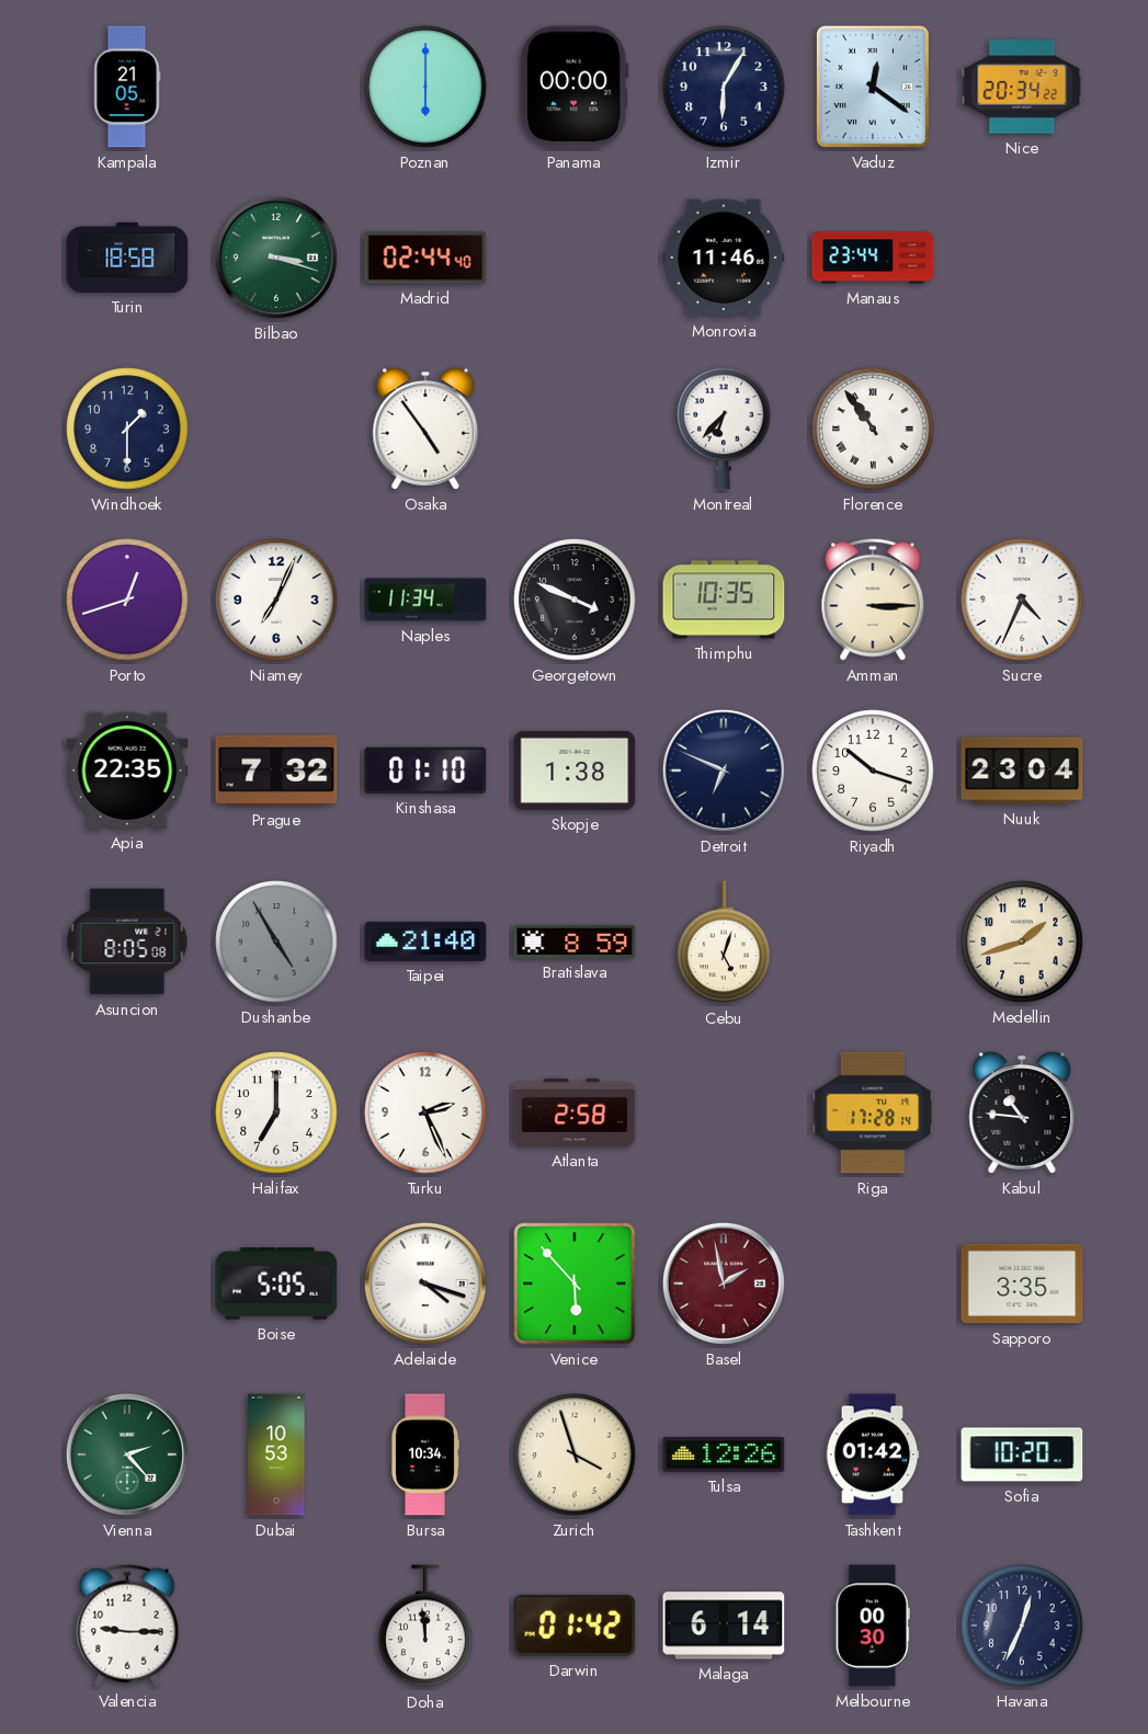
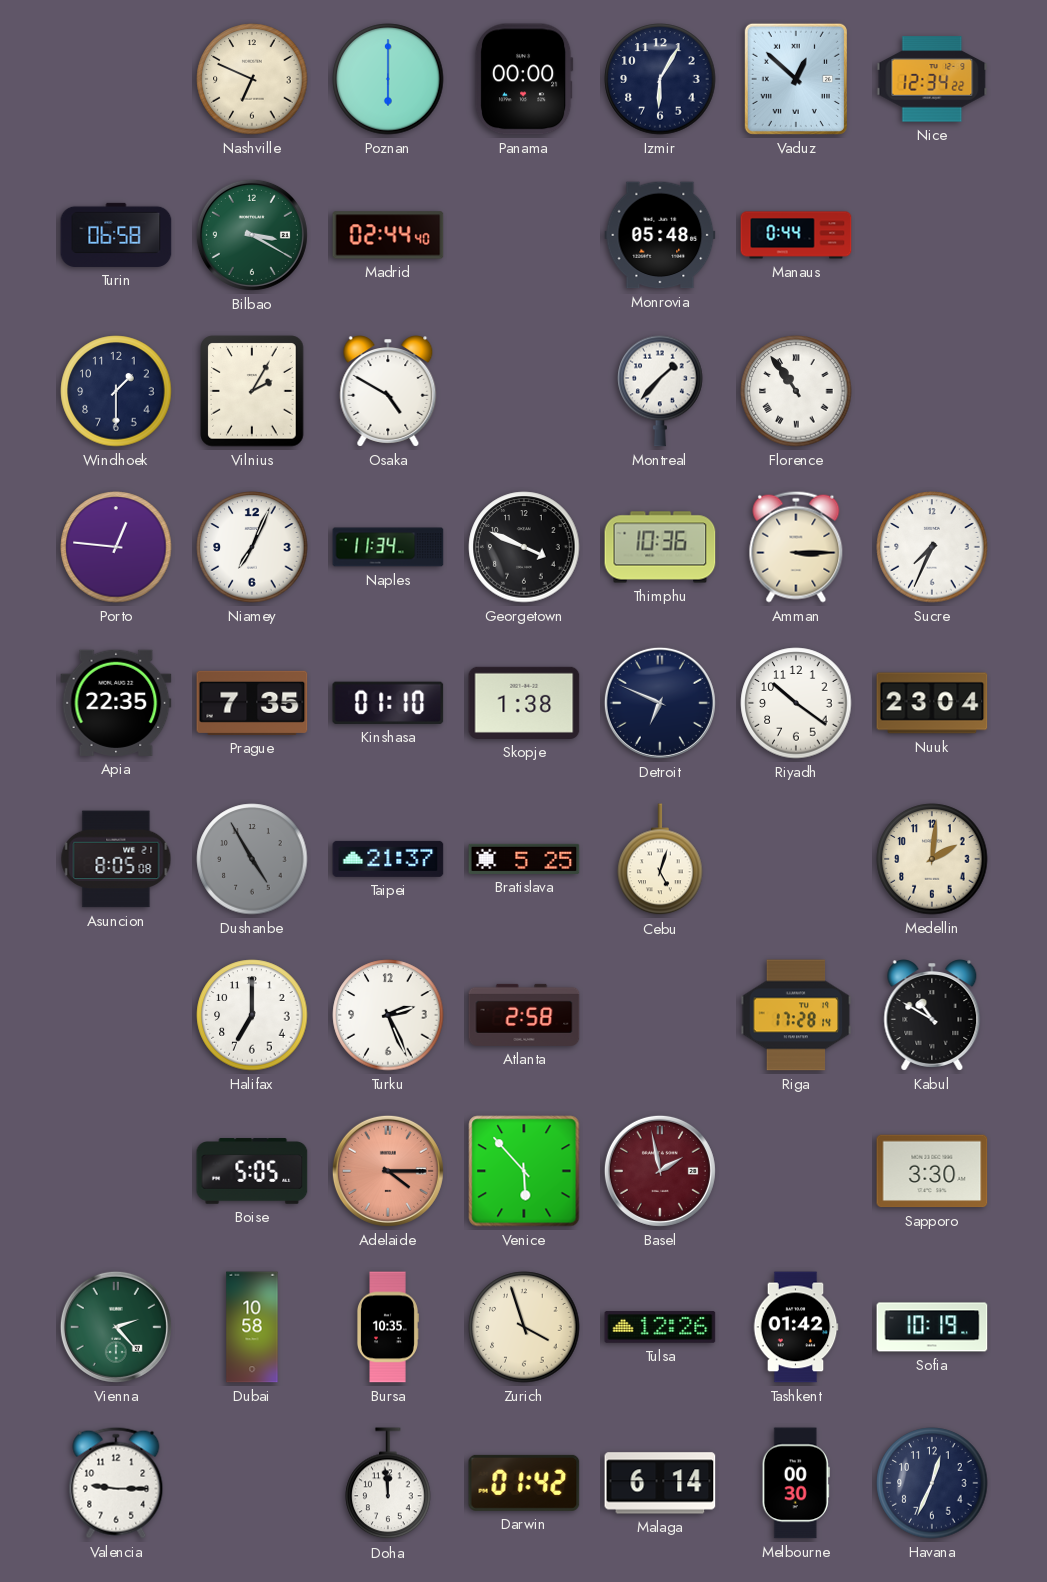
Kampala: 21:05 -> none (127, 87)
Nashville: none -> 6:49 (252, 79)
Vaduz: 12:21 -> 12:52 (796, 79)
Nice: 20:34 -> 12:34 (932, 79)
Turin: 18:58 -> 06:58 (116, 235)
Bilbao: 3:18 -> 3:20 (252, 235)
Monrovia: 11:46 -> 05:48 (660, 235)
Manaus: 23:44 -> 0:44 (796, 235)
Vilnius: none -> 2:05 (252, 391)
Osaka: 4:54 -> 4:50 (388, 391)
Montreal: 6:37 -> 1:37 (660, 391)
Porto: 12:42 -> 12:46 (116, 547)
Thimphu: 10:35 -> 10:36 (660, 547)
Sucre: 4:34 -> 7:34 (932, 547)
Prague: 7:32 -> 7:35 (252, 703)
Riyadh: 10:18 -> 10:21 (796, 703)
Taipei: 21:40 -> 21:37 (388, 859)
Bratislava: 8:59 -> 5:25 (524, 859)
Medellin: 1:42 -> 2:01 (932, 859)
Kabul: 10:46 -> 10:50 (932, 1015)
Adelaide: 4:18 -> 4:15 (388, 1171)
Adelaide dial: white -> salmon (388, 1171)
Sapporo: 3:35 -> 3:30 (932, 1171)
Dubai: 10:53 -> 10:58 (252, 1327)
Bursa: 10:34 -> 10:35 (388, 1327)
Sofia: 10:20 -> 10:19 (932, 1327)
